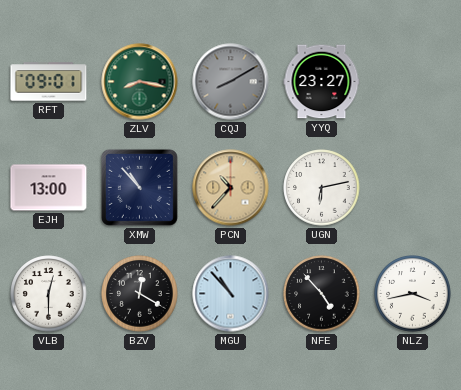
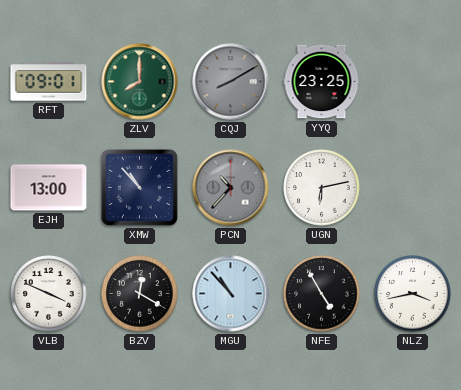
ZLV: 8:17 -> 8:00 (140, 82)
YYQ: 23:27 -> 23:25 (322, 82)
PCN dial: champagne -> grey (231, 188)
VLB: 12:30 -> 3:49 (49, 294)
NFE: 4:53 -> 4:55 (322, 294)
